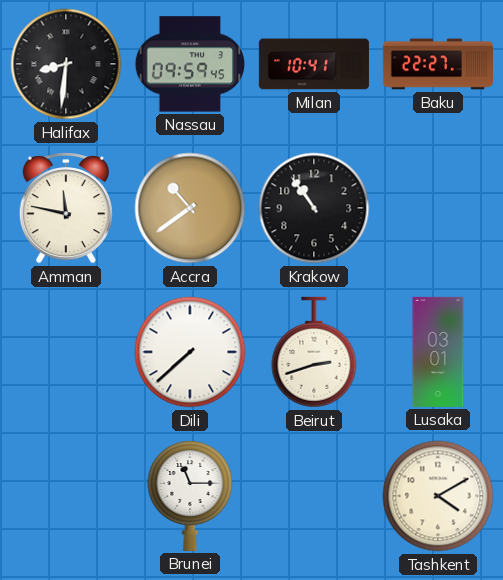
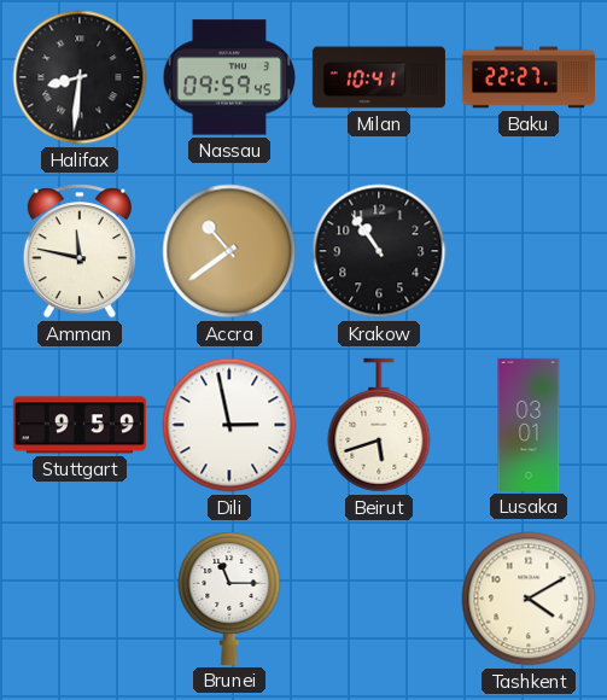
Stuttgart: none -> 9:59 (80, 425)
Dili: 7:38 -> 2:58 (229, 425)
Beirut: 2:42 -> 5:42 (379, 425)
